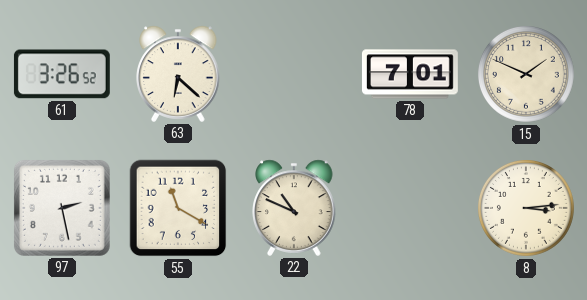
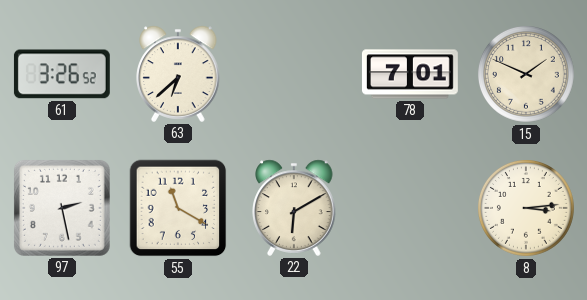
63: 6:22 -> 6:38 (178, 74)
22: 10:49 -> 6:10 (294, 208)
